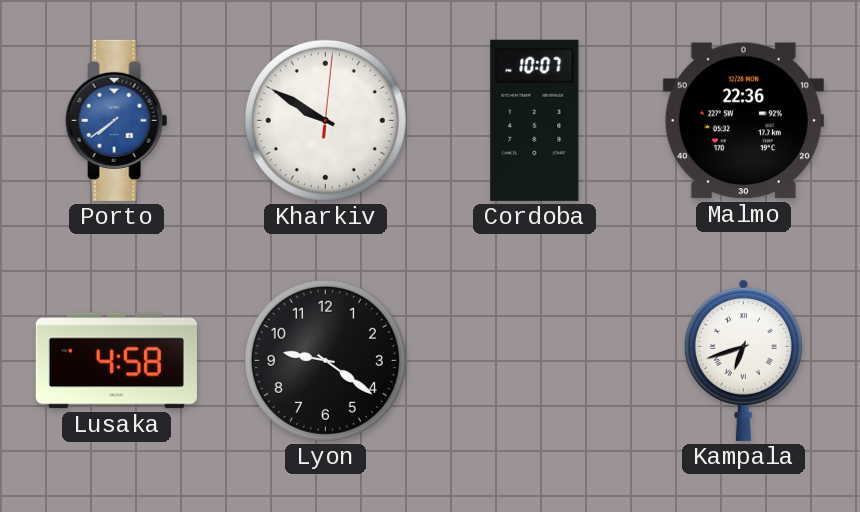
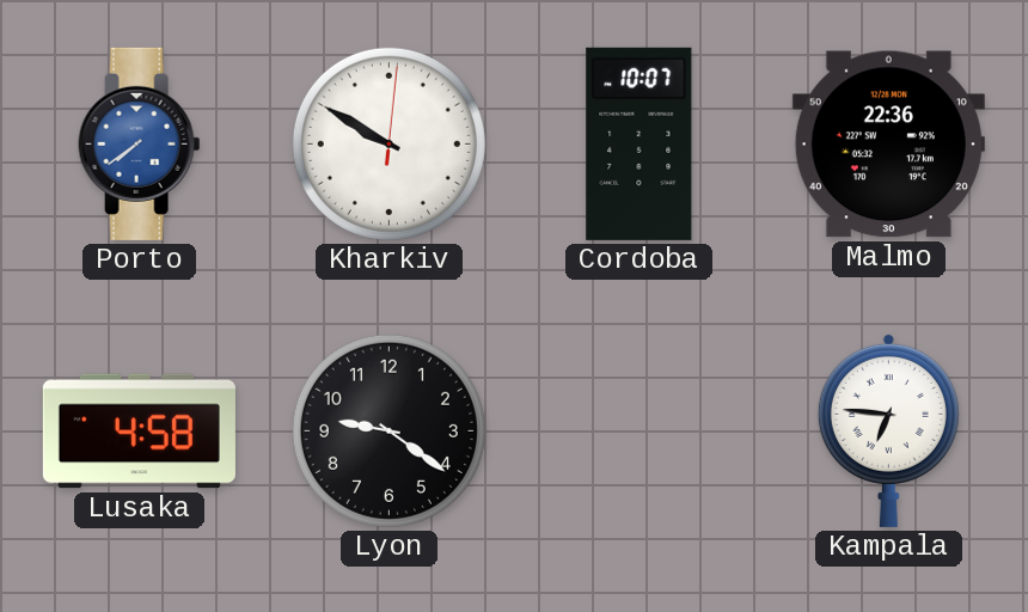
Kampala: 6:42 -> 6:46 (888, 430)
